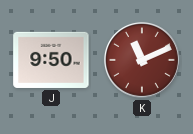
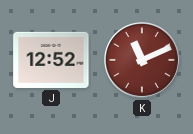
J: 9:50 -> 12:52 (51, 60)
